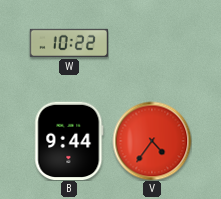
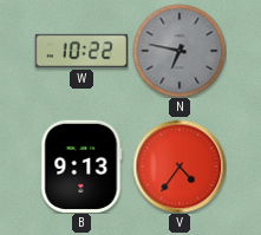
N: none -> 6:47 (180, 51)
B: 9:44 -> 9:13 (81, 165)
